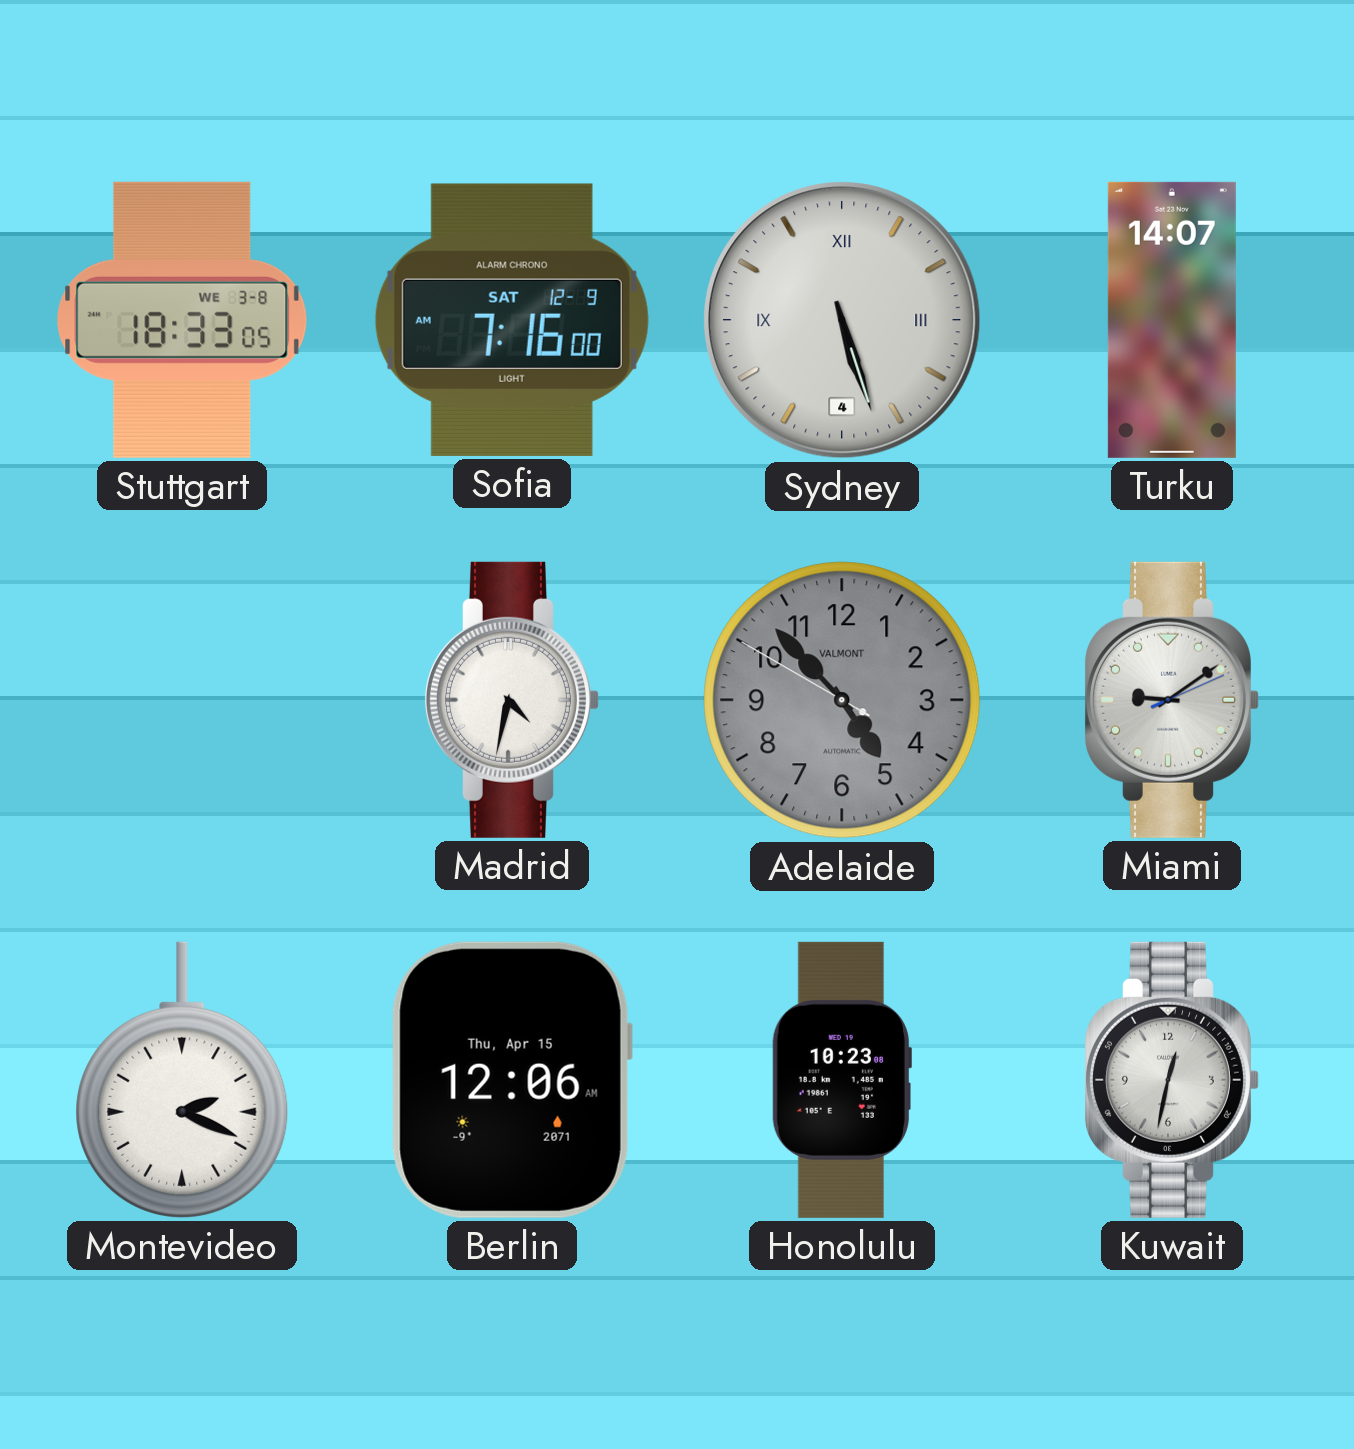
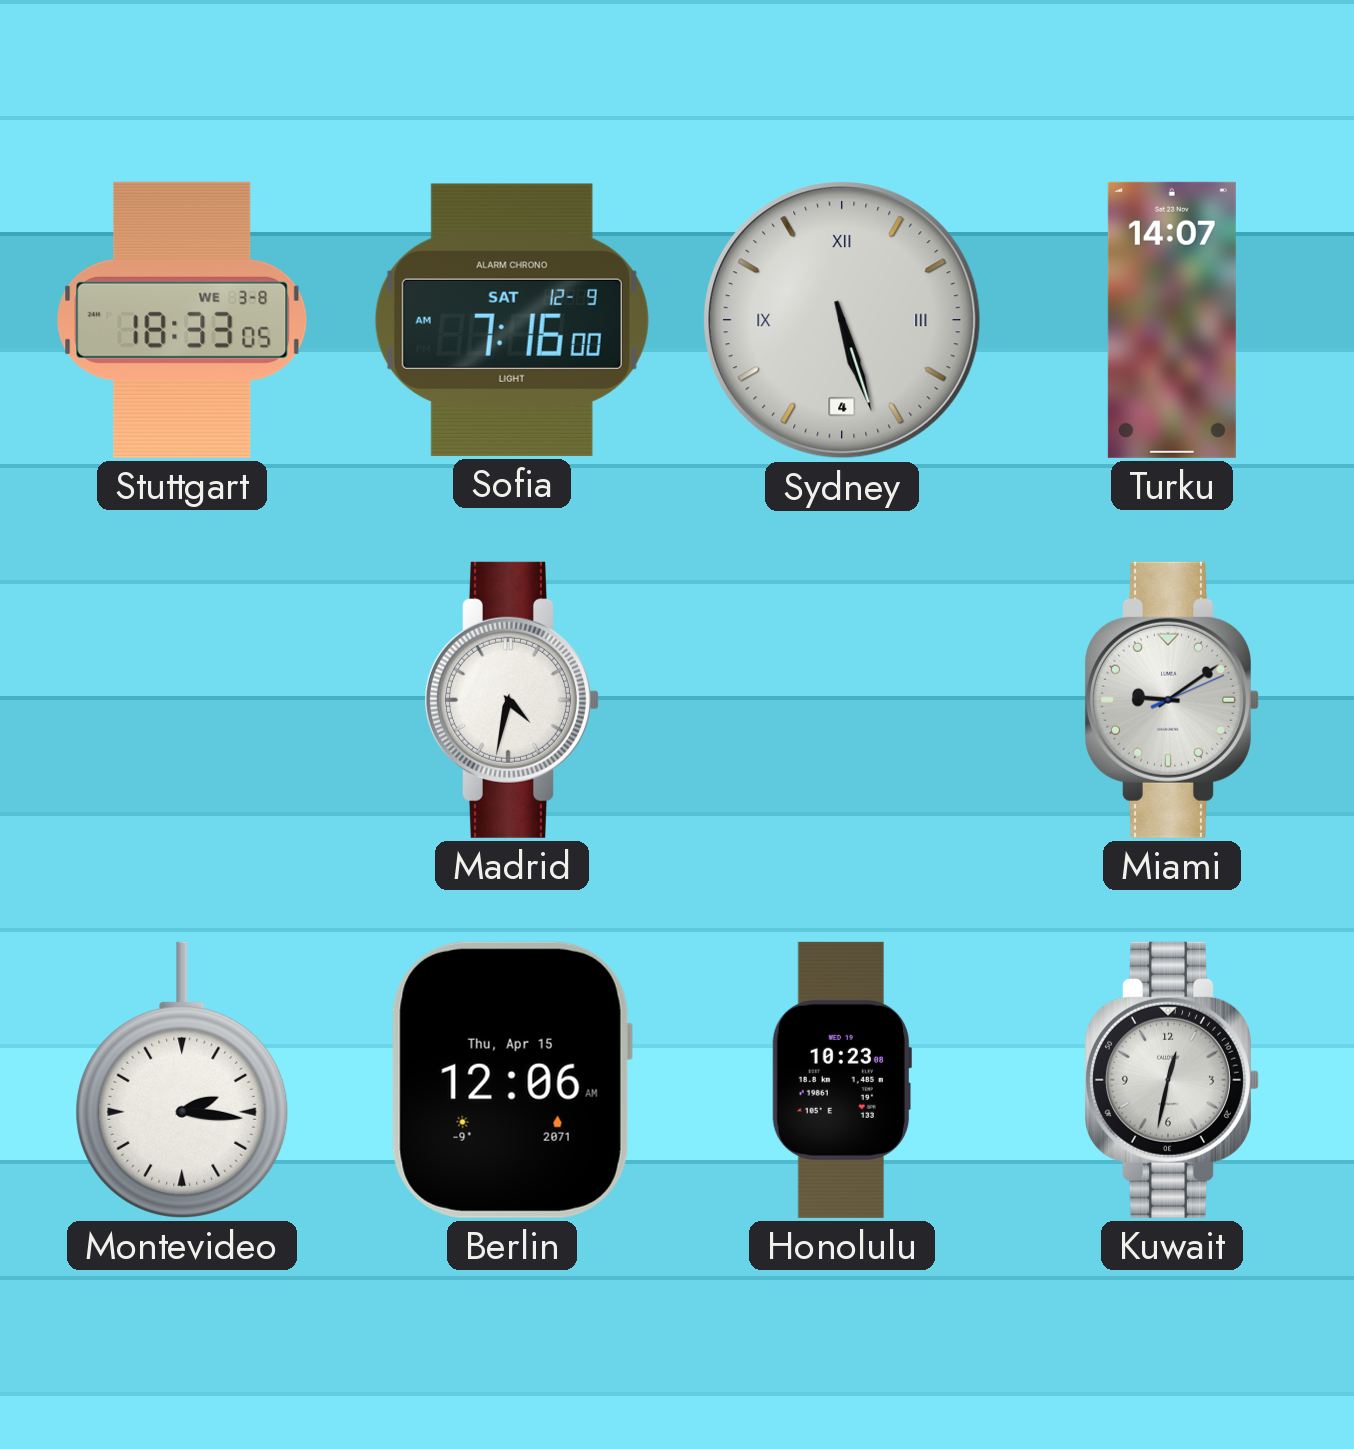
Adelaide: 4:52 -> none (842, 700)
Montevideo: 2:19 -> 2:16 (182, 1080)
